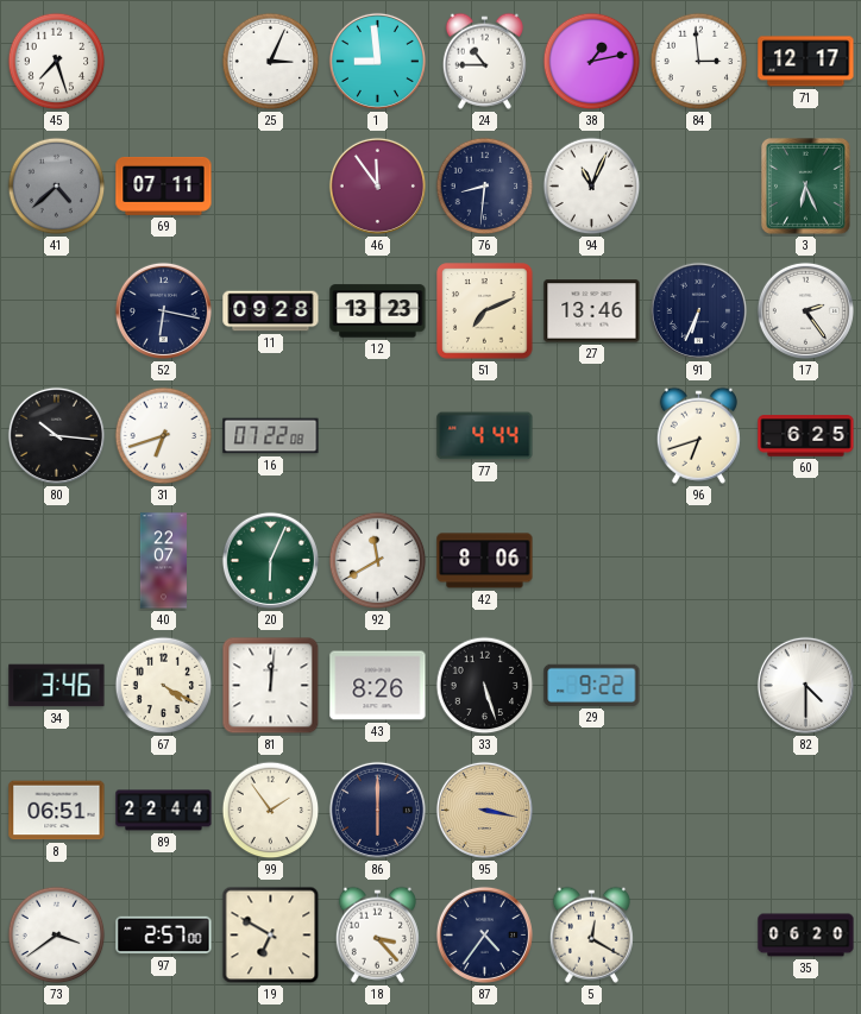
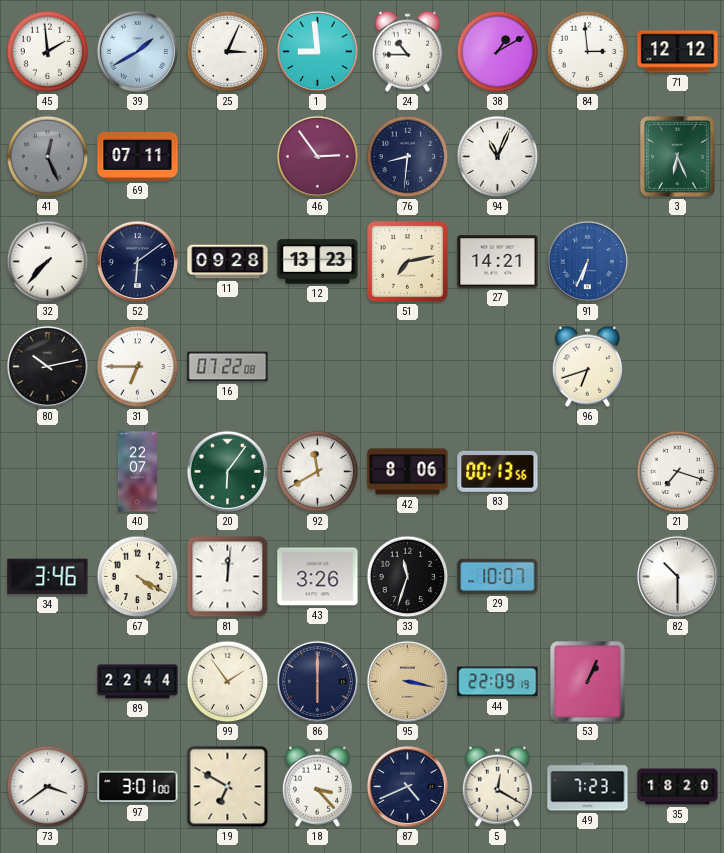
45: 7:27 -> 1:59 (48, 52)
39: none -> 1:40 (137, 51)
38: 1:13 -> 1:10 (498, 52)
71: 12:17 -> 12:12 (678, 52)
41: 4:38 -> 12:26 (48, 157)
46: 11:54 -> 2:54 (317, 156)
32: none -> 7:37 (48, 262)
52: 6:17 -> 6:09 (137, 261)
51: 7:11 -> 7:13 (408, 262)
27: 13:46 -> 14:21 (498, 262)
91 dial: navy -> blue (587, 261)
17: 2:24 -> none (805, 310)
80: 10:16 -> 10:13 (47, 366)
31: 6:42 -> 6:45 (138, 367)
77: 4:44 -> none (485, 436)
60: 6:25 -> none (806, 436)
20: 6:04 -> 6:06 (227, 471)
83: none -> 00:13 (498, 471)
21: none -> 7:18 (678, 472)
43: 8:26 -> 3:26 (318, 577)
33: 5:27 -> 11:33 (408, 577)
29: 9:22 -> 10:07 (498, 576)
82: 4:30 -> 10:30 (677, 576)
8: 06:51 -> none (57, 811)
44: none -> 22:09 (498, 682)
53: none -> 1:04 (588, 682)
97: 2:57 -> 3:01 (138, 787)
87: 4:36 -> 4:41 (407, 786)
49: none -> 7:23 (588, 787)
35: 06:20 -> 18:20 (678, 787)
